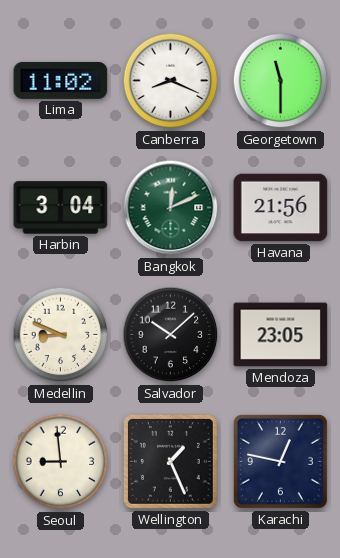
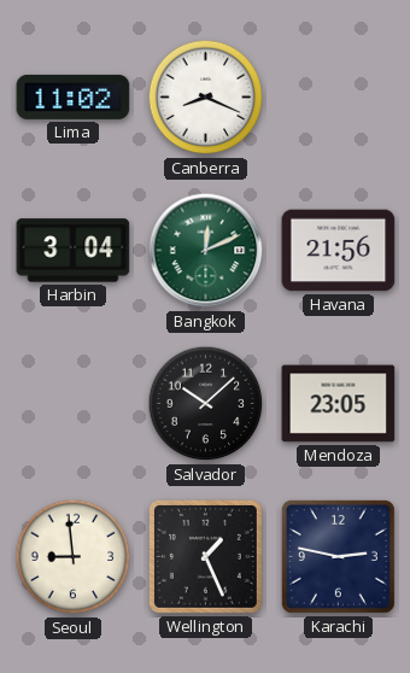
Georgetown: 11:30 -> none (281, 81)
Medellin: 8:49 -> none (61, 335)
Karachi: 12:47 -> 2:47 (338, 556)
